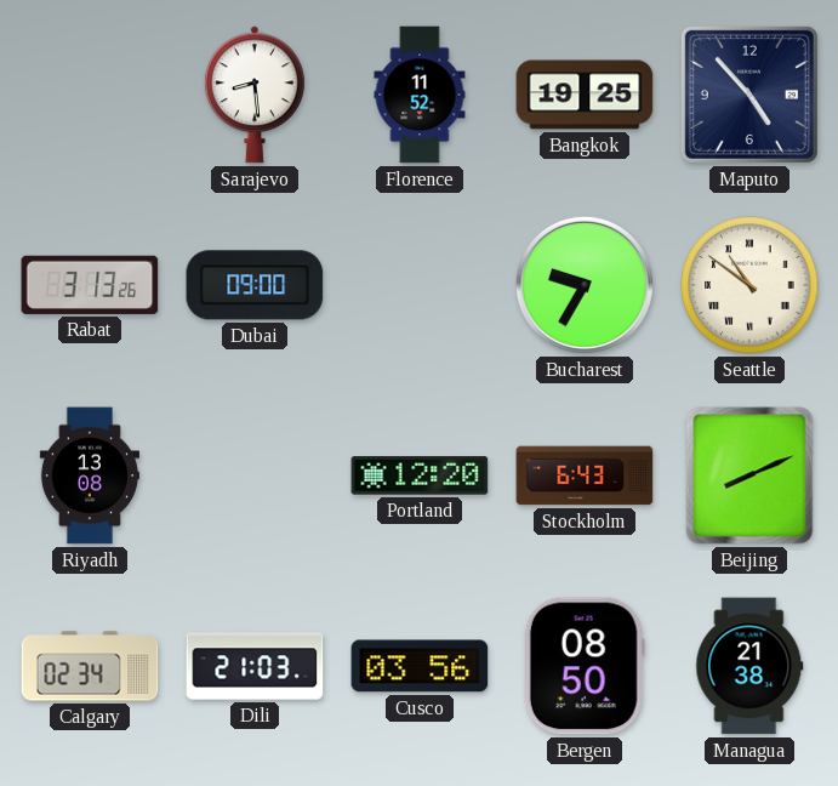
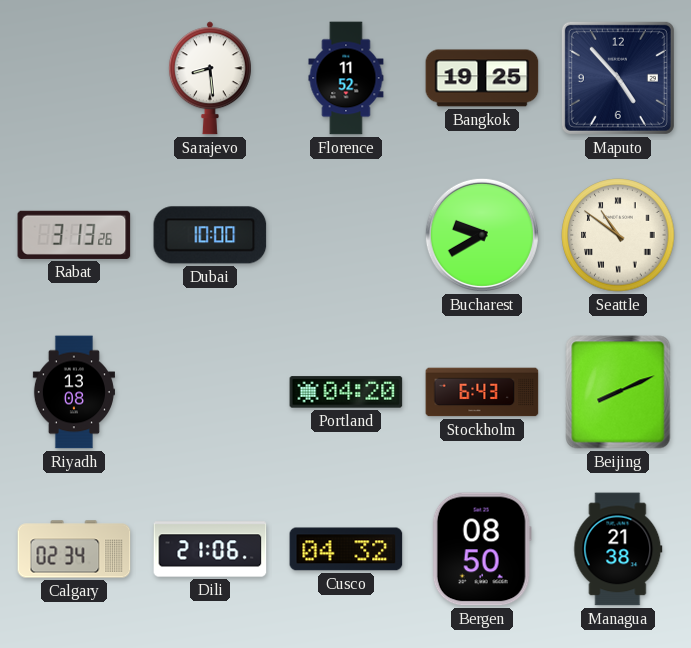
Dubai: 09:00 -> 10:00 (210, 235)
Bucharest: 9:35 -> 9:40 (482, 235)
Portland: 12:20 -> 04:20 (346, 392)
Dili: 21:03 -> 21:06 (210, 549)
Cusco: 03:56 -> 04:32 (346, 549)
